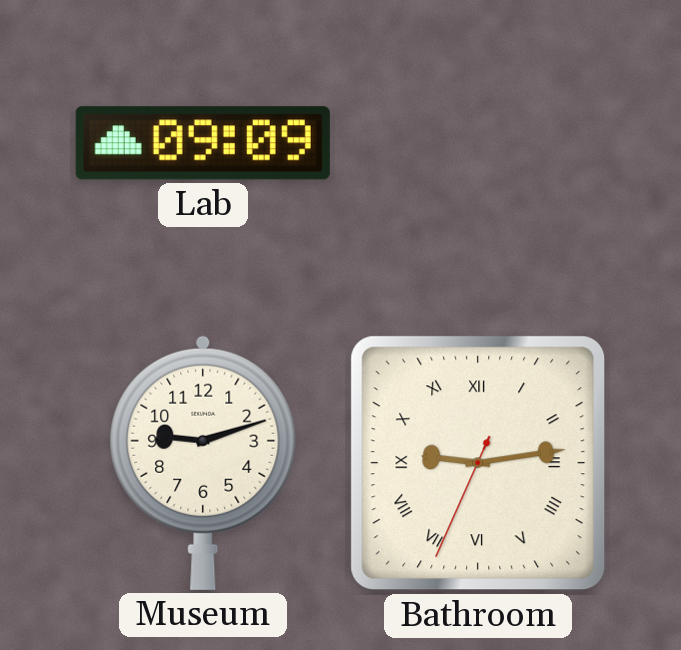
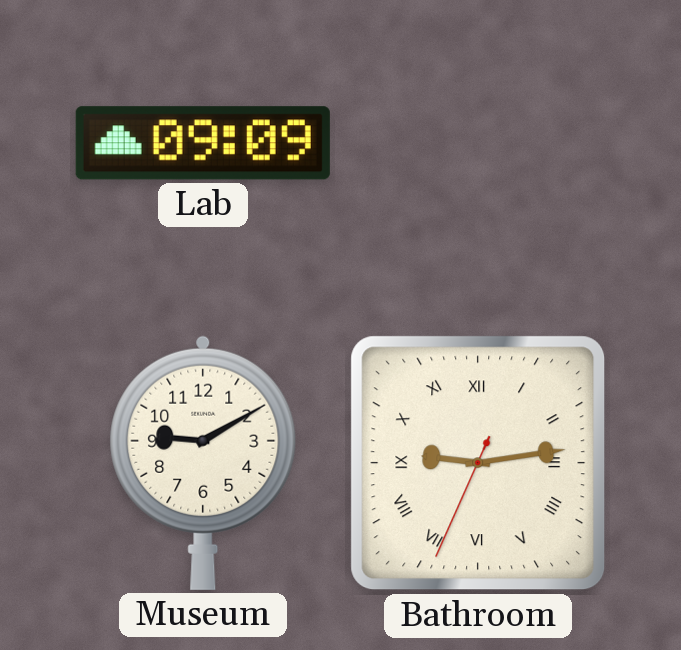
Museum: 9:12 -> 9:10 (203, 463)
